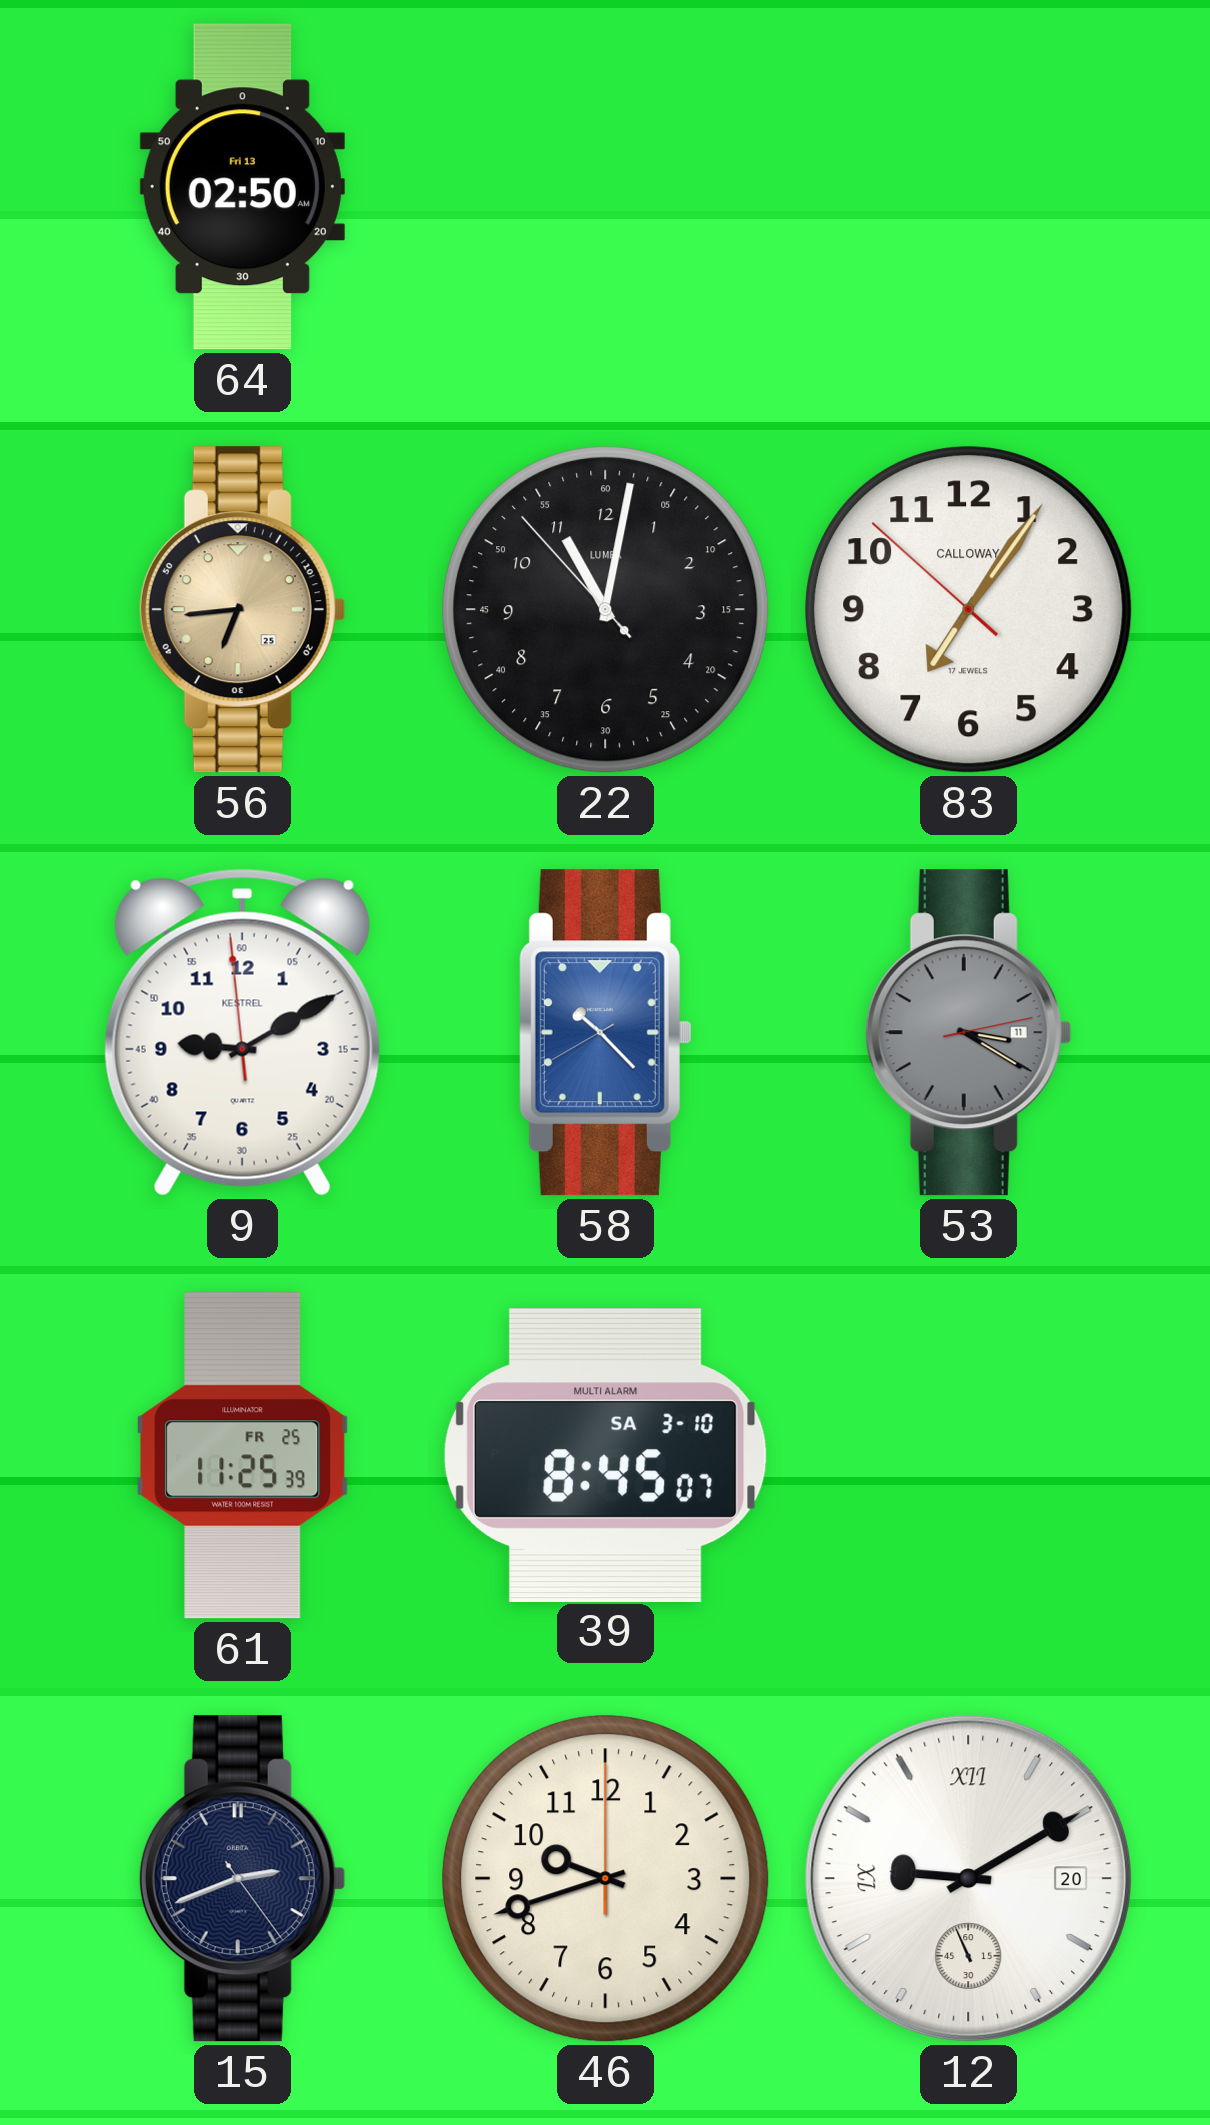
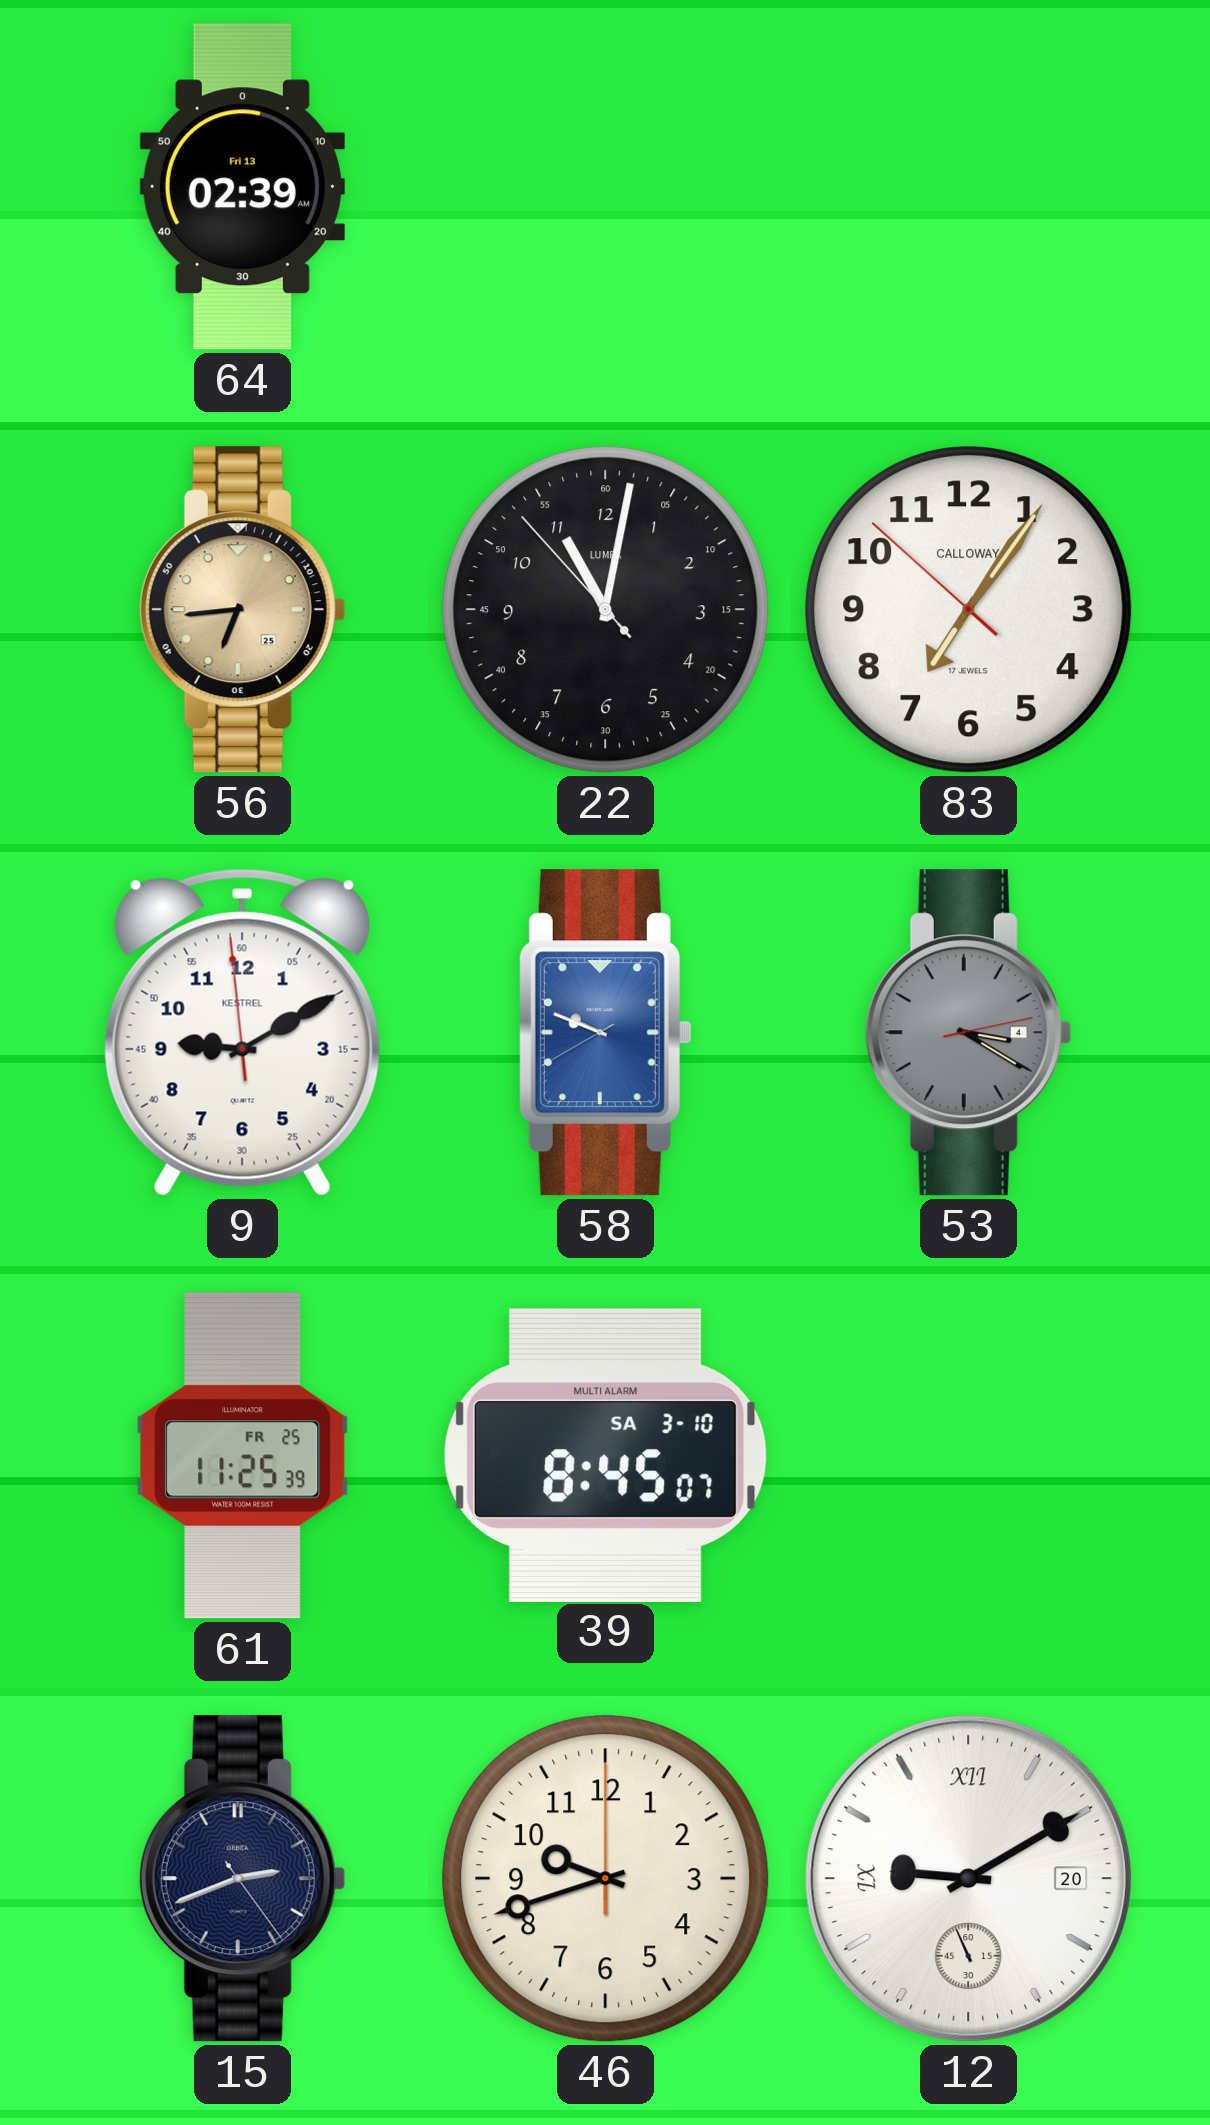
64: 02:50 -> 02:39 (242, 187)
58: 10:22 -> 9:48 (605, 1033)
53 date: 11 -> 4 (968, 1033)
